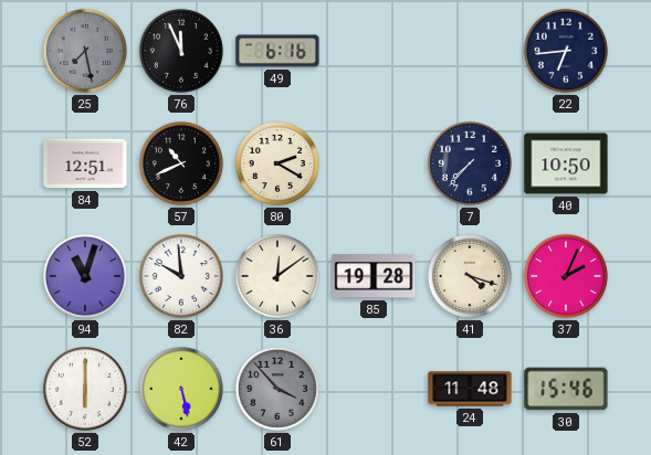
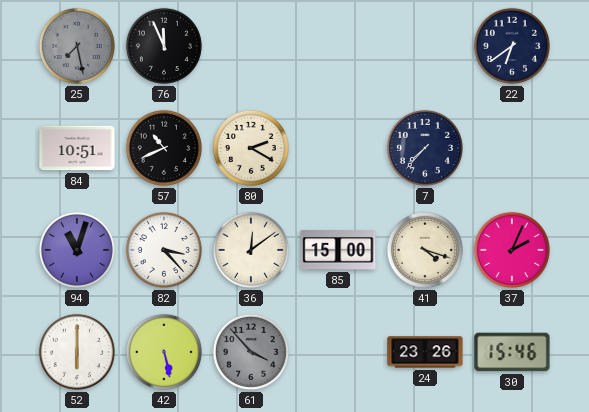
49: 6:16 -> none (277, 51)
22: 6:44 -> 6:39 (512, 46)
84: 12:51 -> 10:51 (77, 148)
40: 10:50 -> none (566, 163)
82: 9:59 -> 3:23 (164, 250)
85: 19:28 -> 15:00 (338, 250)
24: 11:48 -> 23:26 (425, 352)
